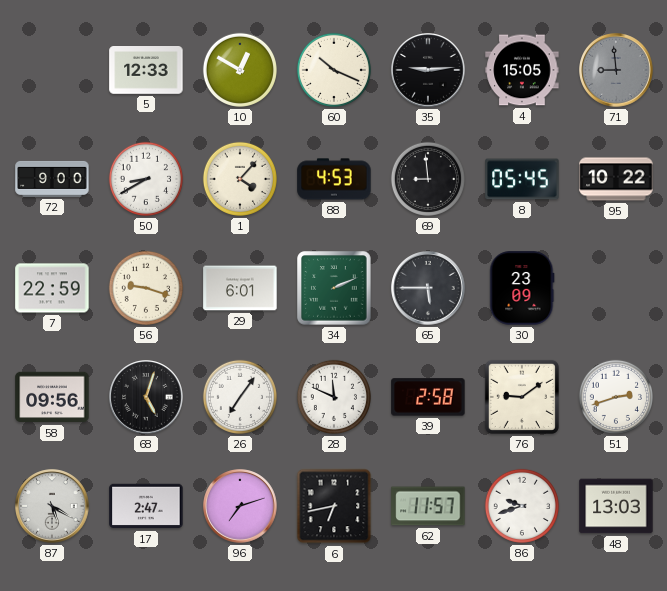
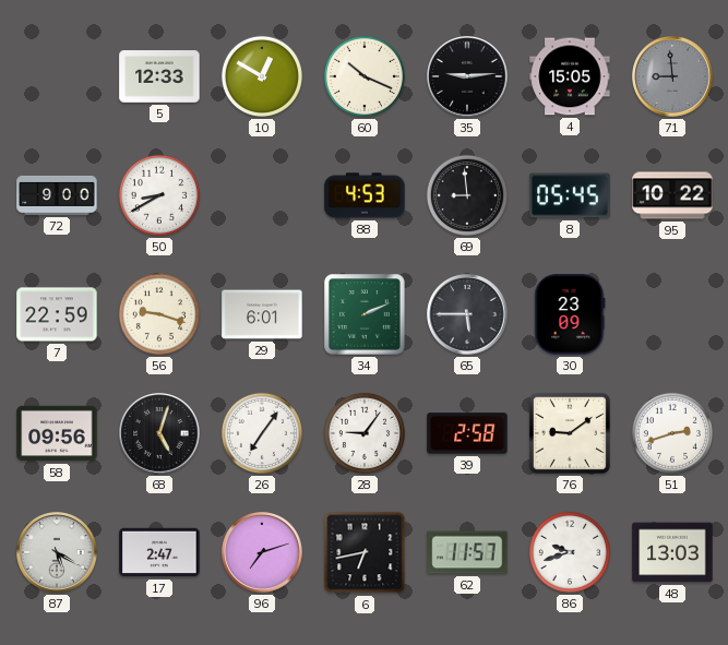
1: 4:07 -> none (240, 179)
28: 11:49 -> 9:06 (365, 433)
